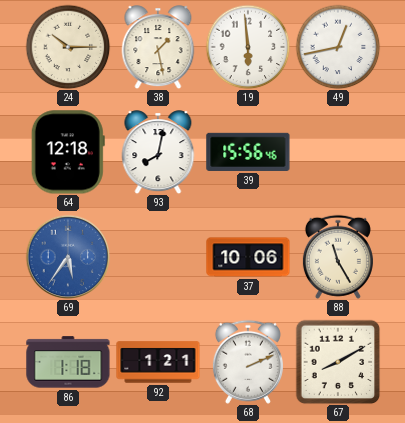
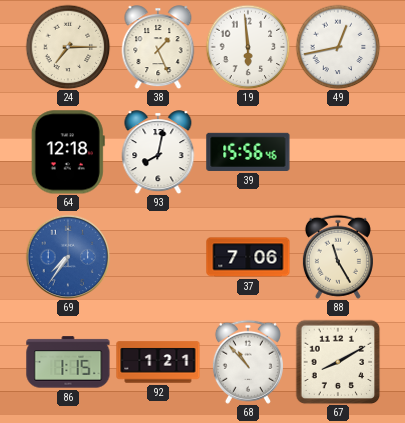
24: 10:15 -> 7:15 (68, 47)
38: 1:28 -> 1:26 (158, 47)
69: 5:36 -> 7:36 (68, 257)
37: 10:06 -> 7:06 (248, 257)
86: 1:18 -> 1:15 (68, 362)
68: 2:11 -> 10:53 (248, 362)
